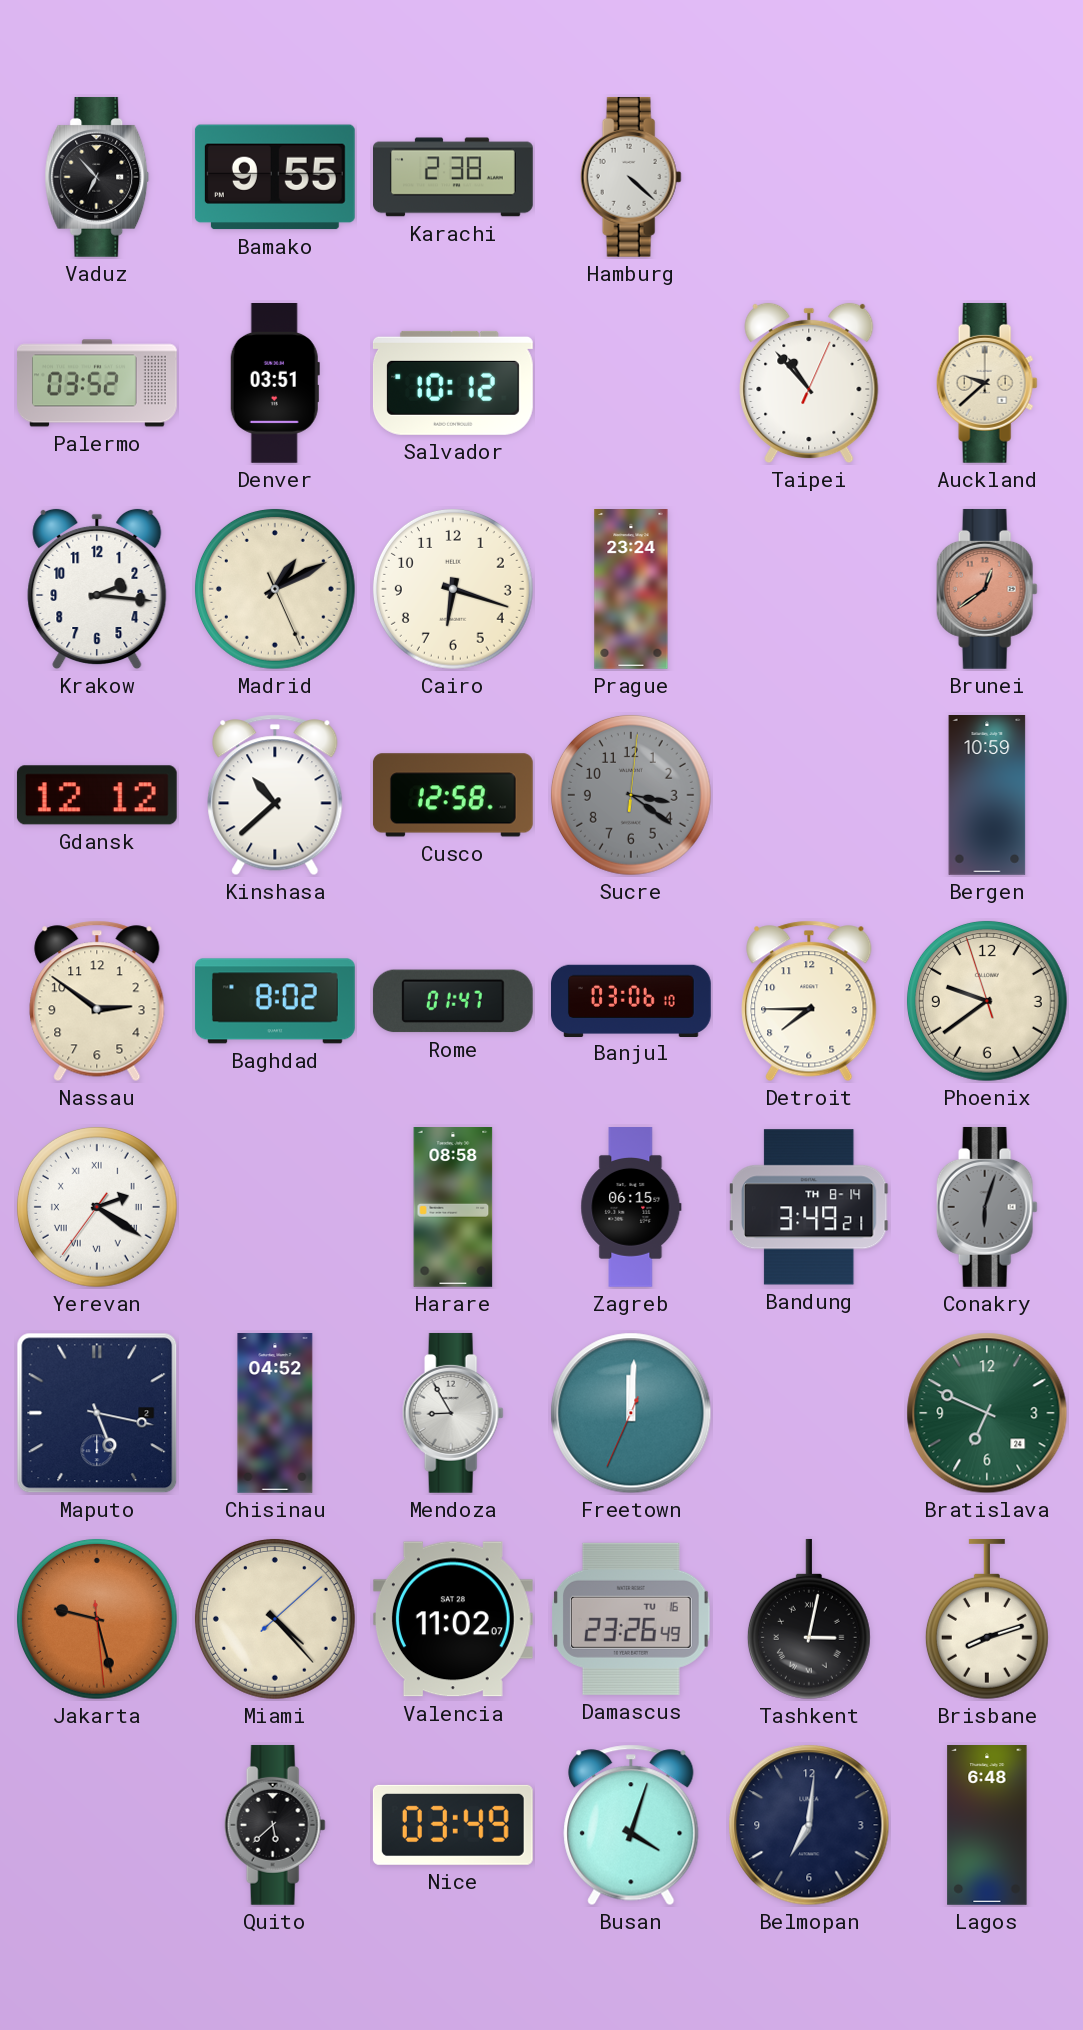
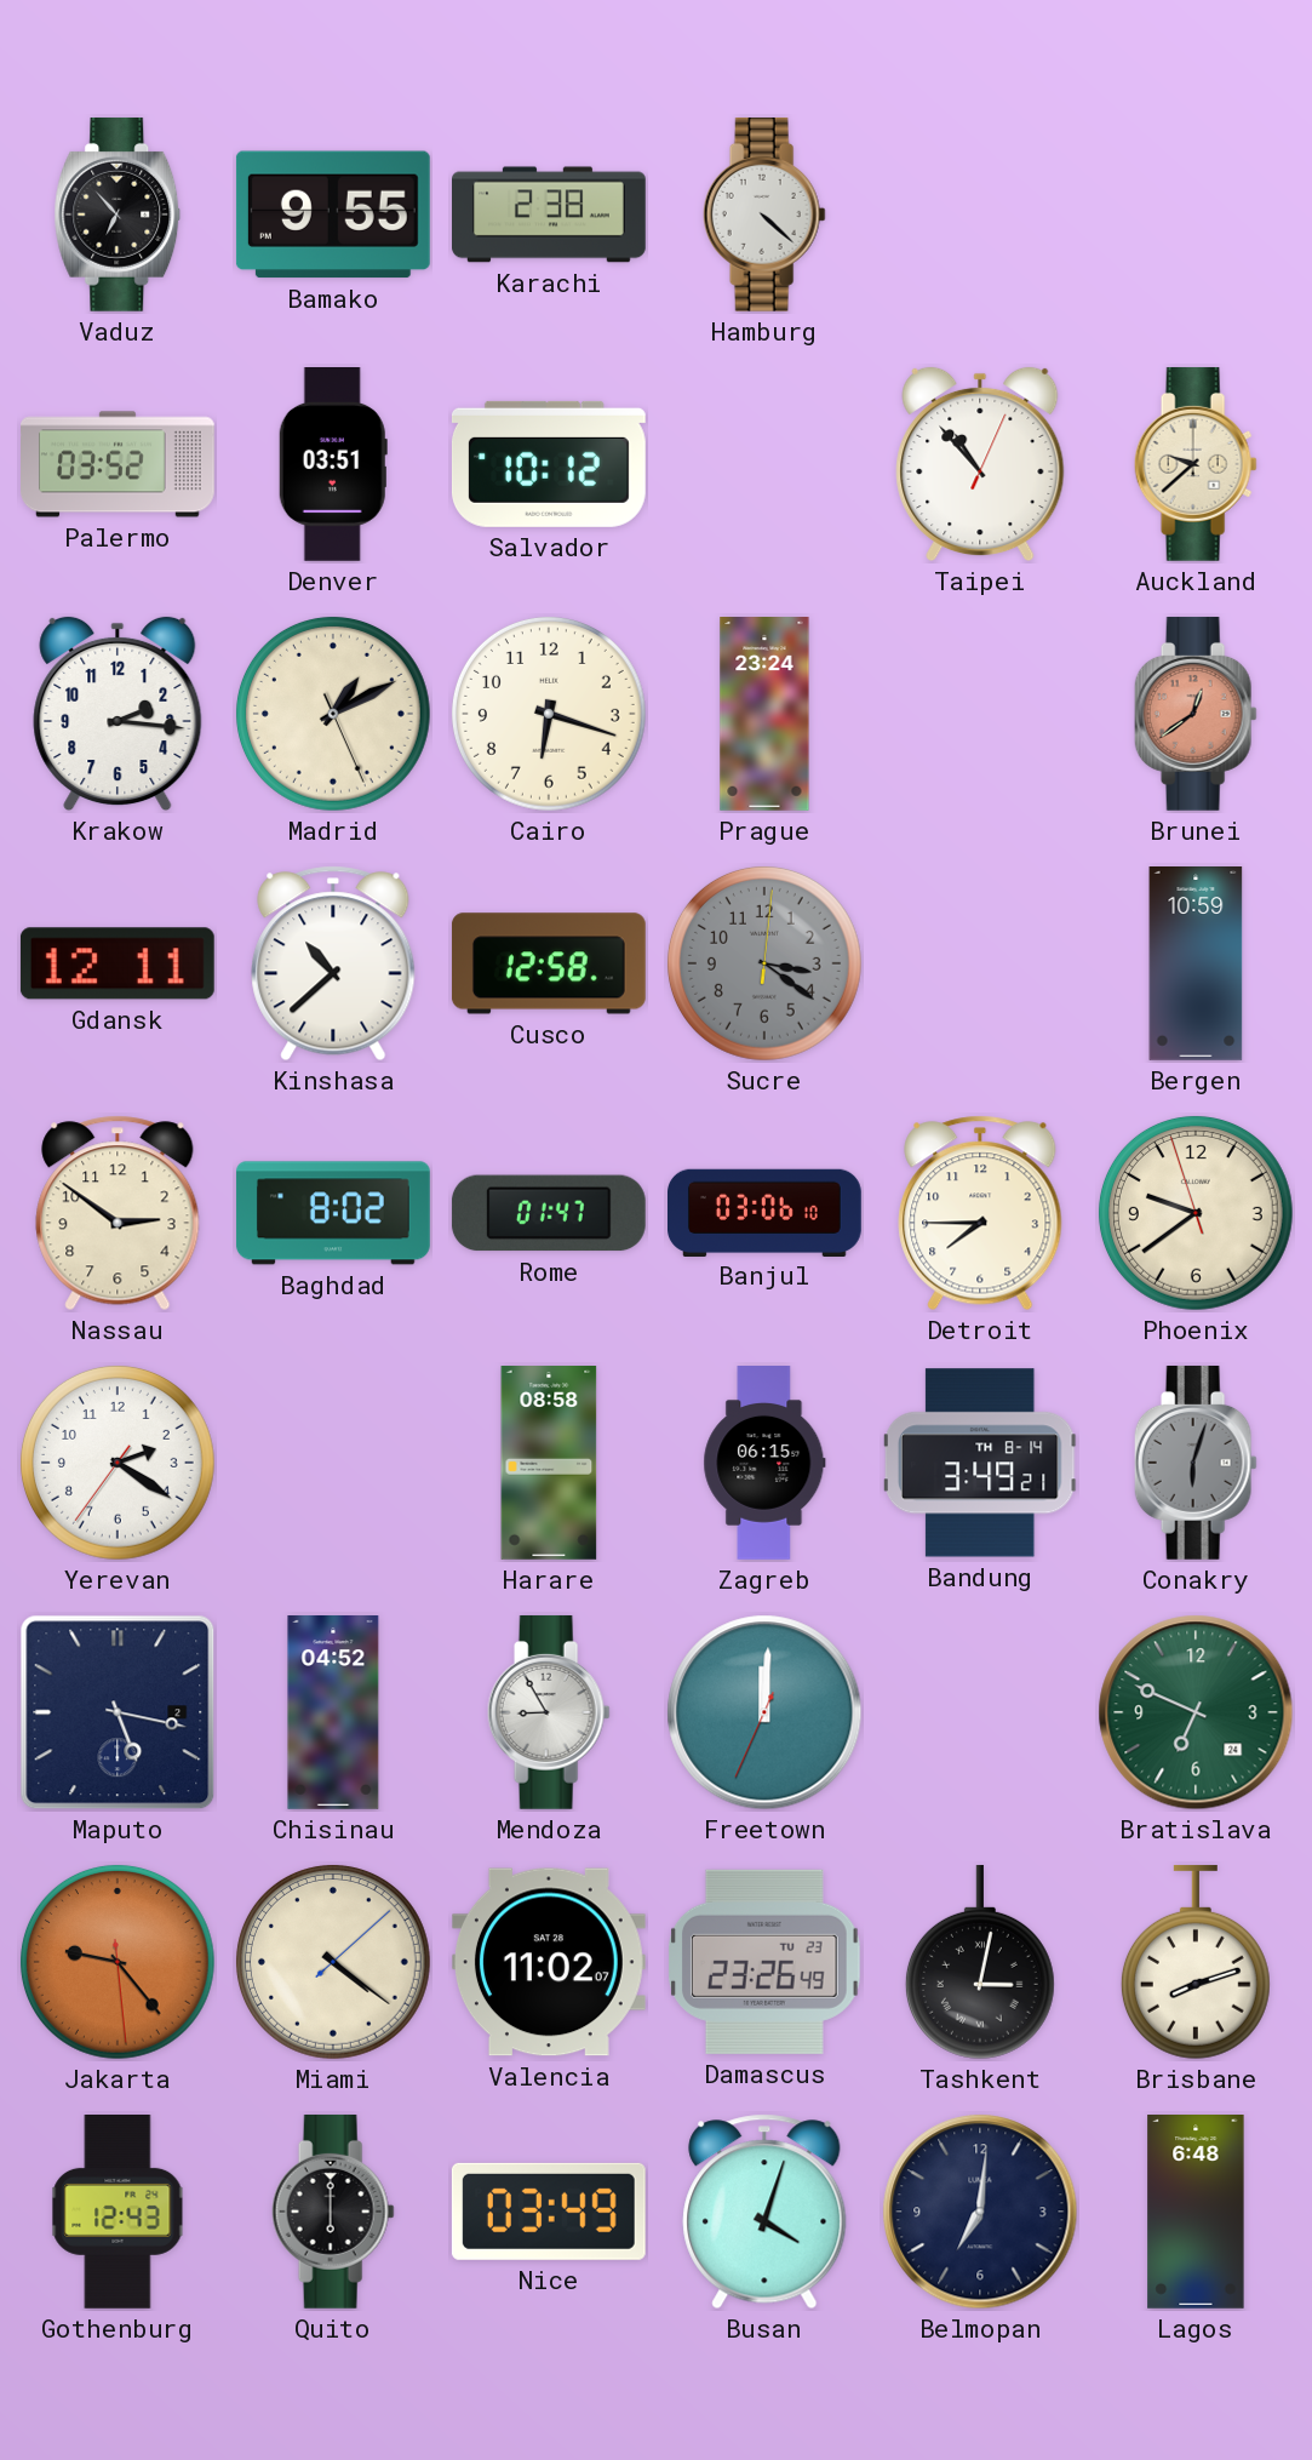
Gdansk: 12:12 -> 12:11 (118, 963)
Yerevan numerals: Roman -> Arabic (118, 1463)
Jakarta: 9:27 -> 9:23 (118, 1962)
Miami: 4:23 -> 4:21 (333, 1962)
Damascus date: TU 16 -> TU 23 (766, 1962)
Gothenburg: none -> 12:43 (118, 2213)
Quito: 5:38 -> 6:00 (333, 2212)
